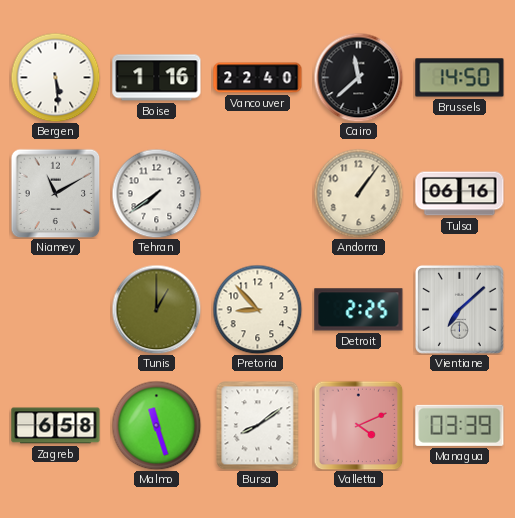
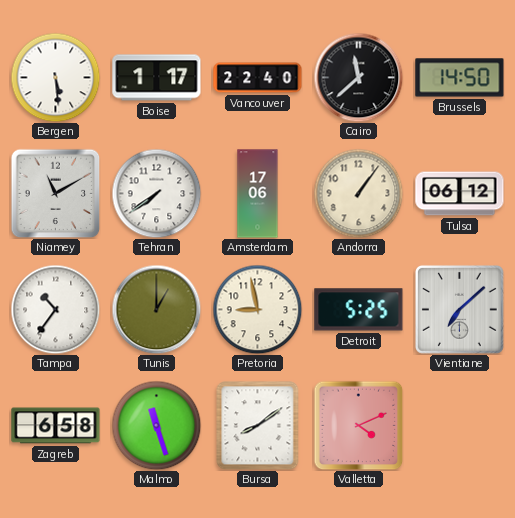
Boise: 1:16 -> 1:17 (157, 78)
Amsterdam: none -> 17:06 (258, 194)
Tulsa: 06:16 -> 06:12 (460, 194)
Tampa: none -> 10:36 (55, 309)
Pretoria: 8:53 -> 8:58 (257, 309)
Detroit: 2:25 -> 5:25 (359, 310)
Managua: 03:39 -> none (460, 425)
